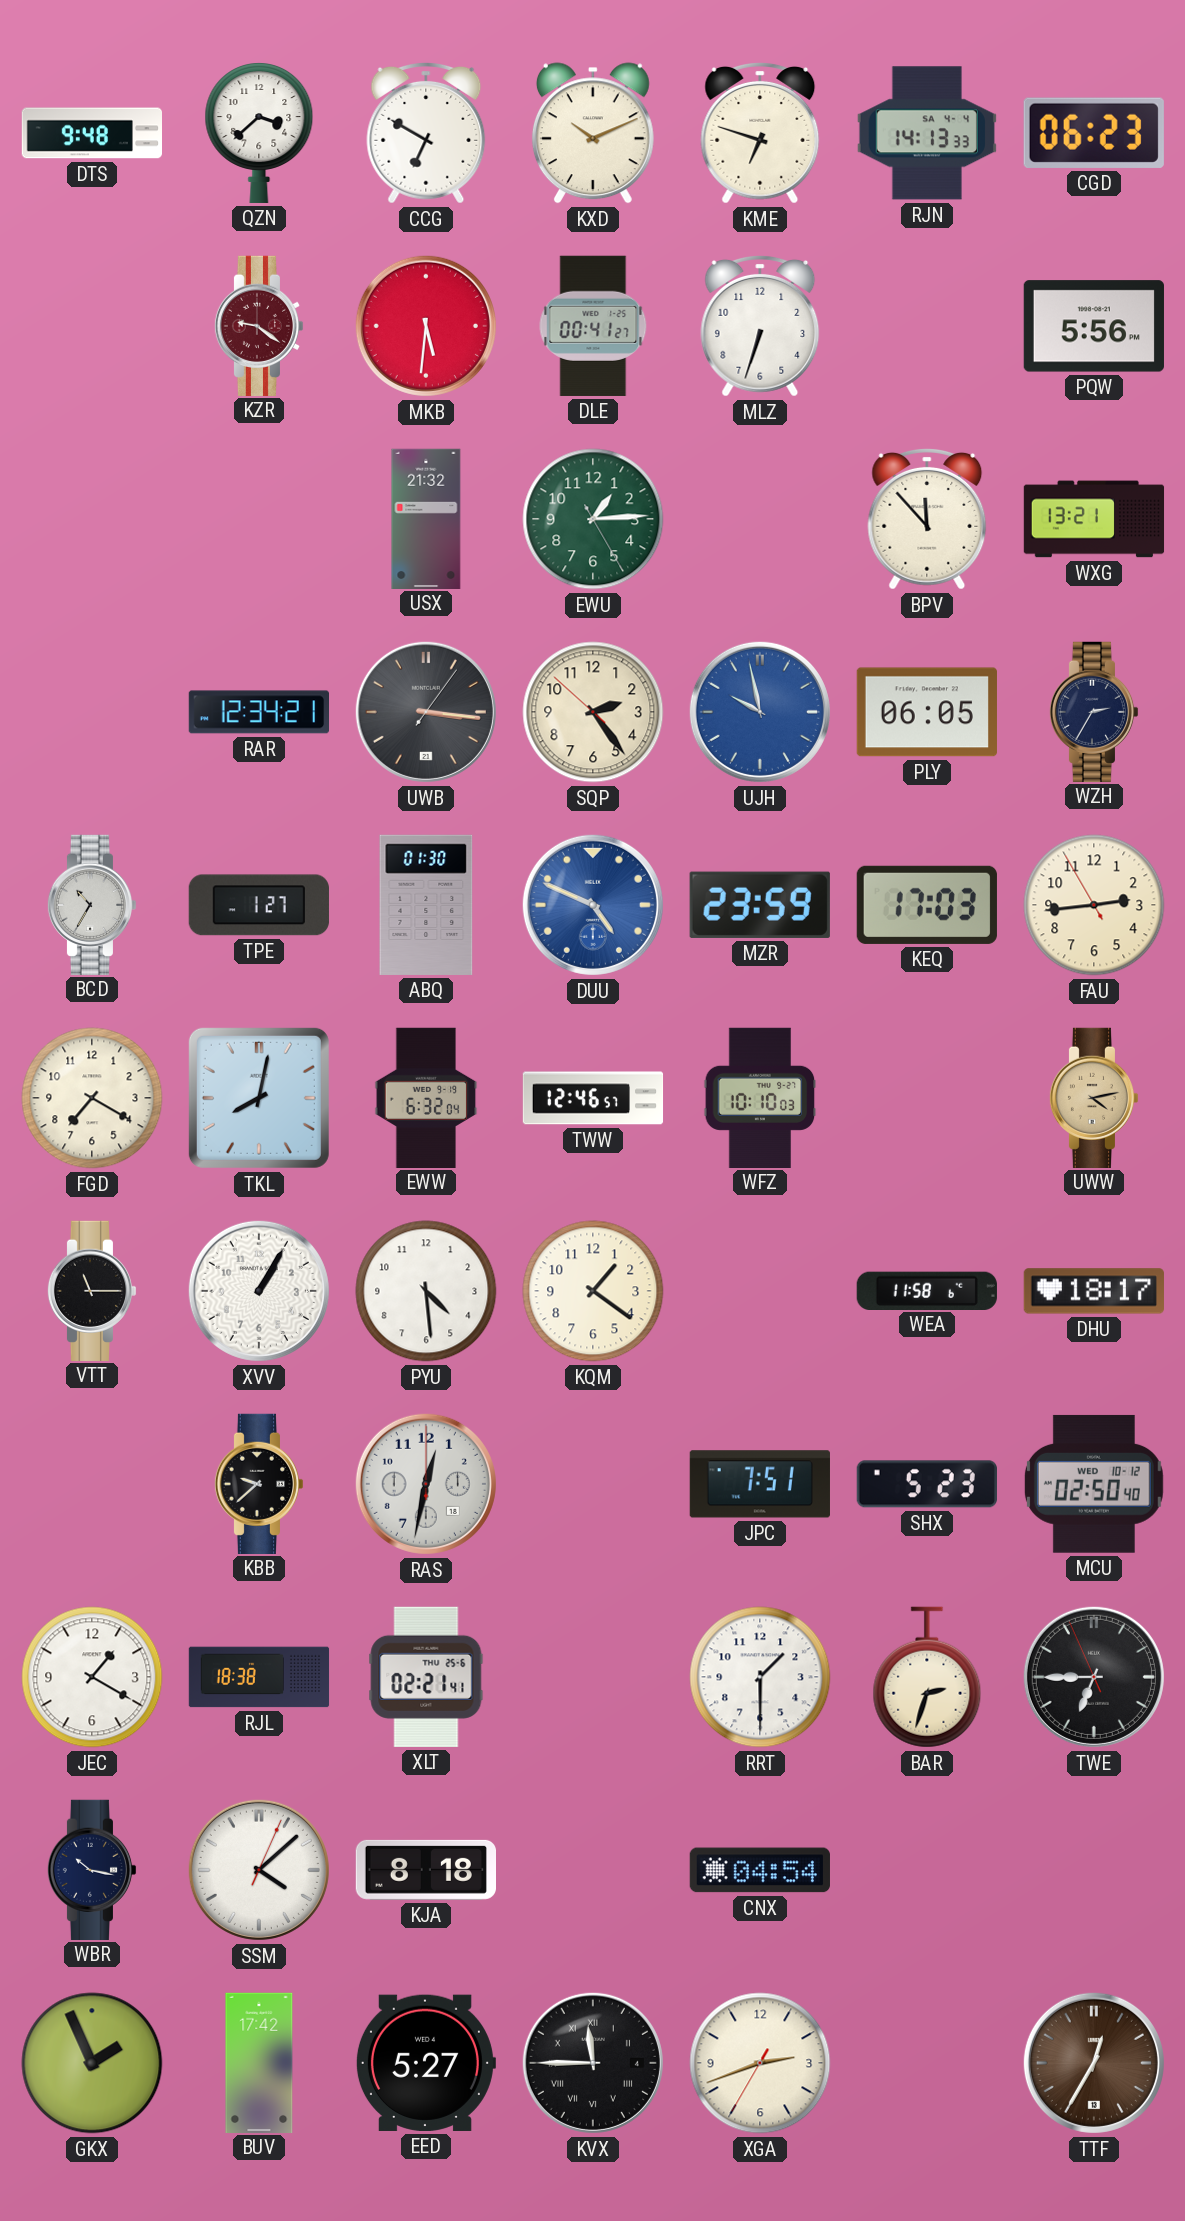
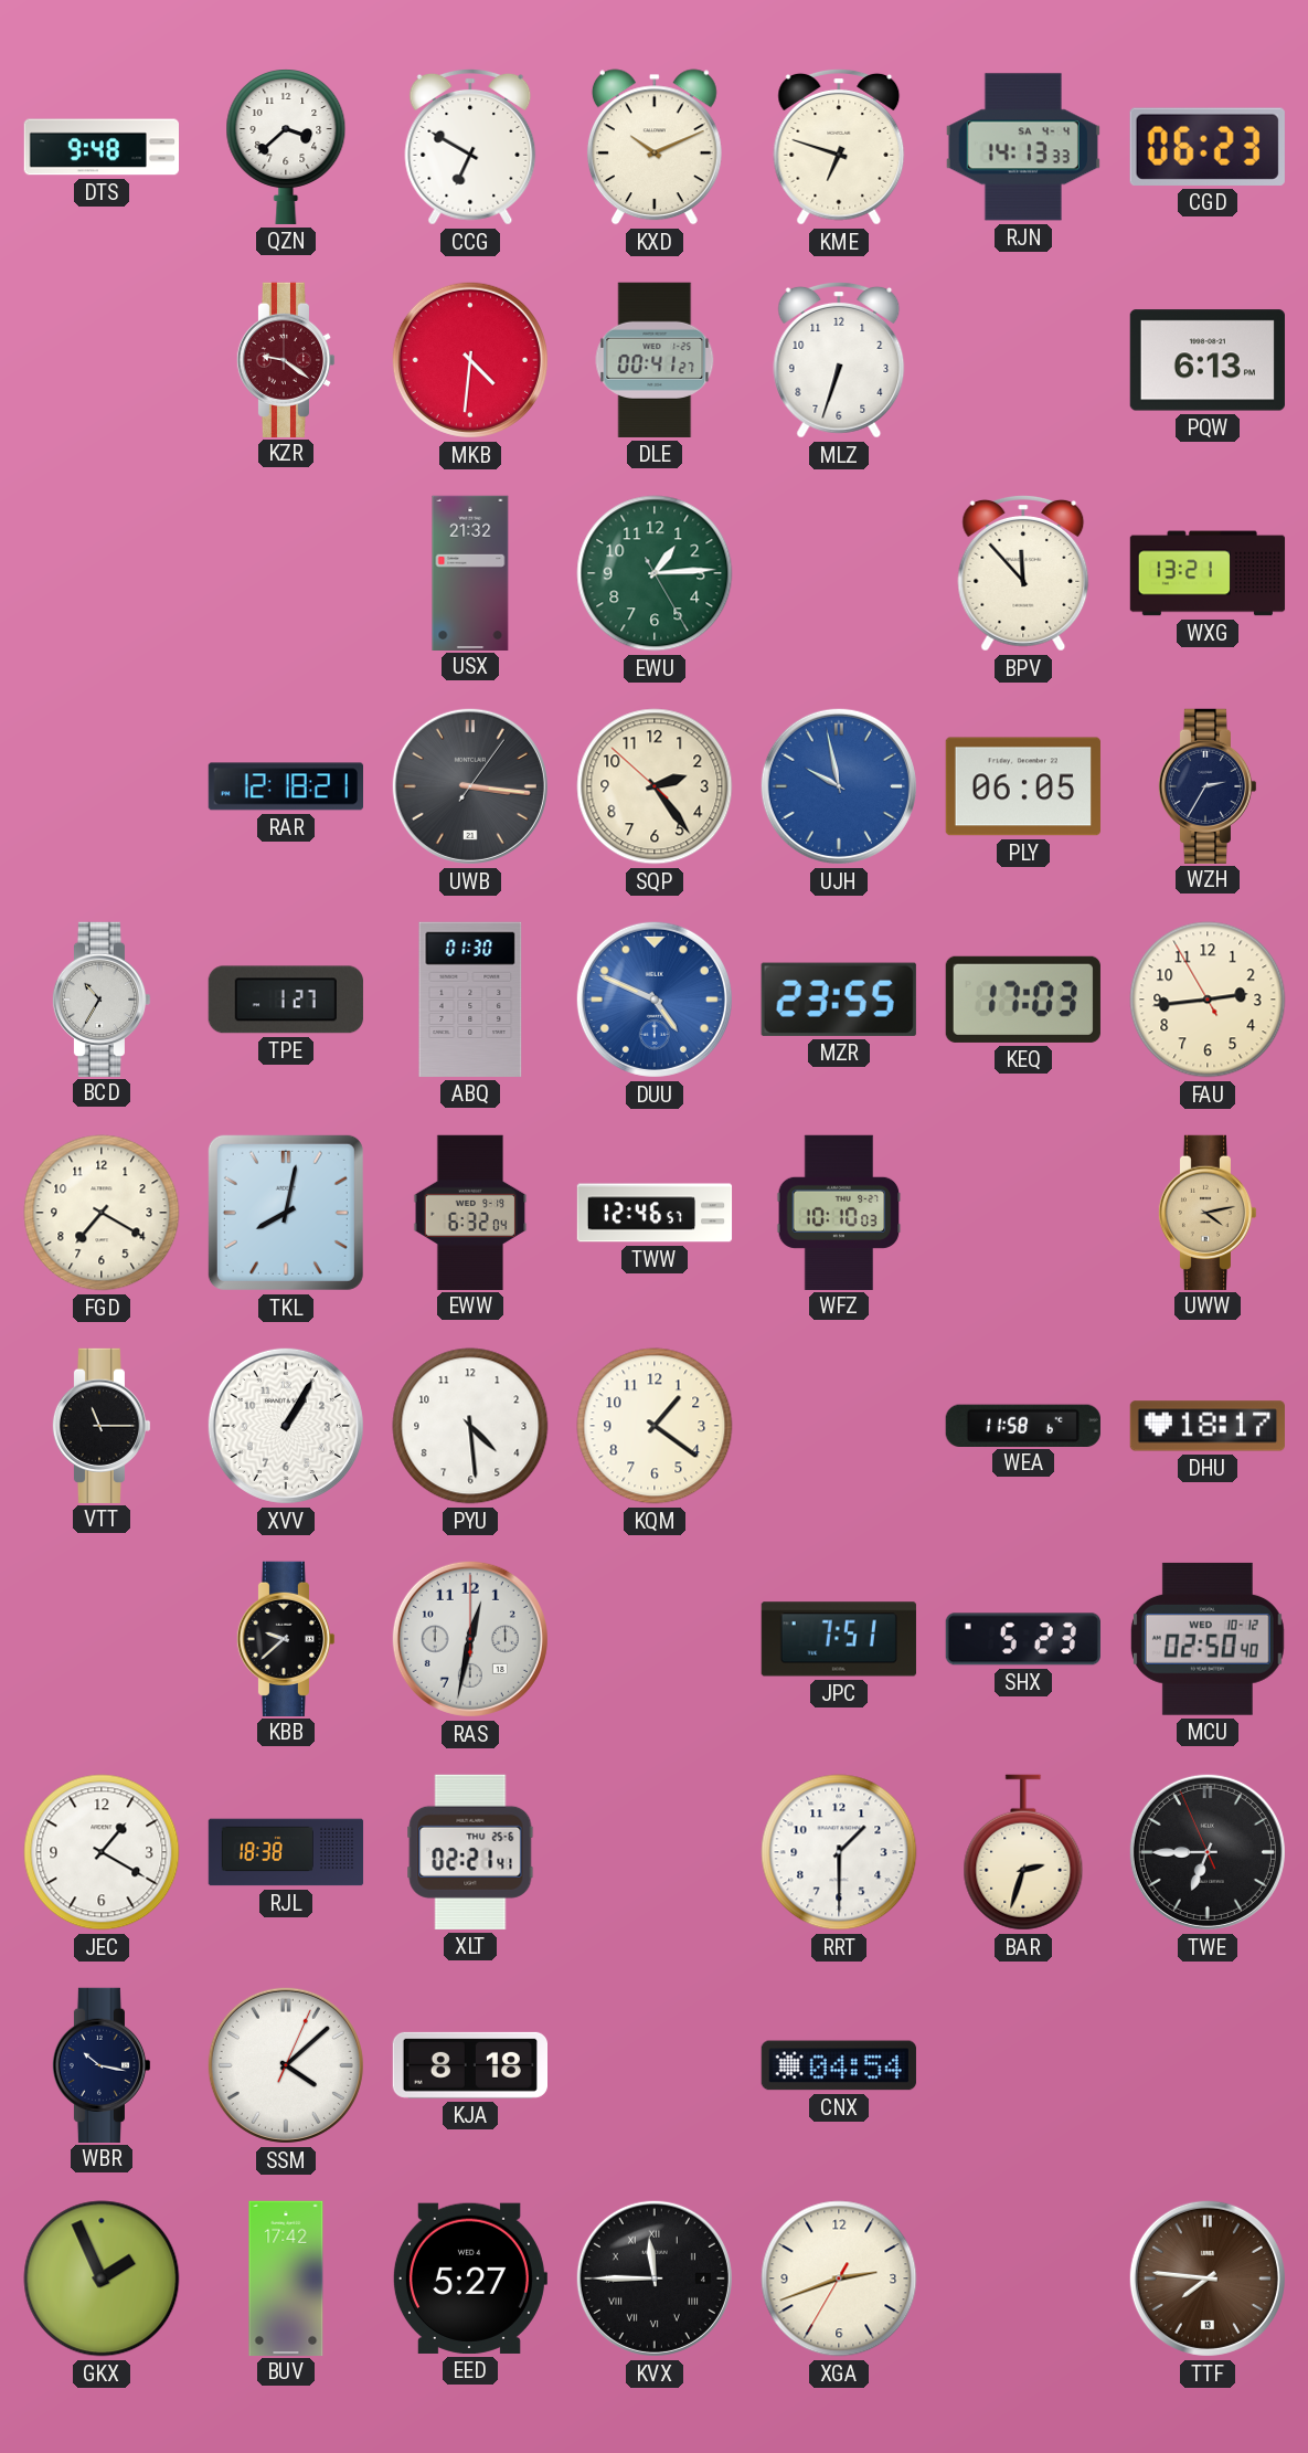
MKB: 5:31 -> 4:31 (470, 360)
PQW: 5:56 -> 6:13 (1208, 360)
RAR: 12:34 -> 12:18 (285, 786)
MZR: 23:59 -> 23:55 (839, 1000)
TTF: 12:35 -> 7:46 (1208, 2278)
